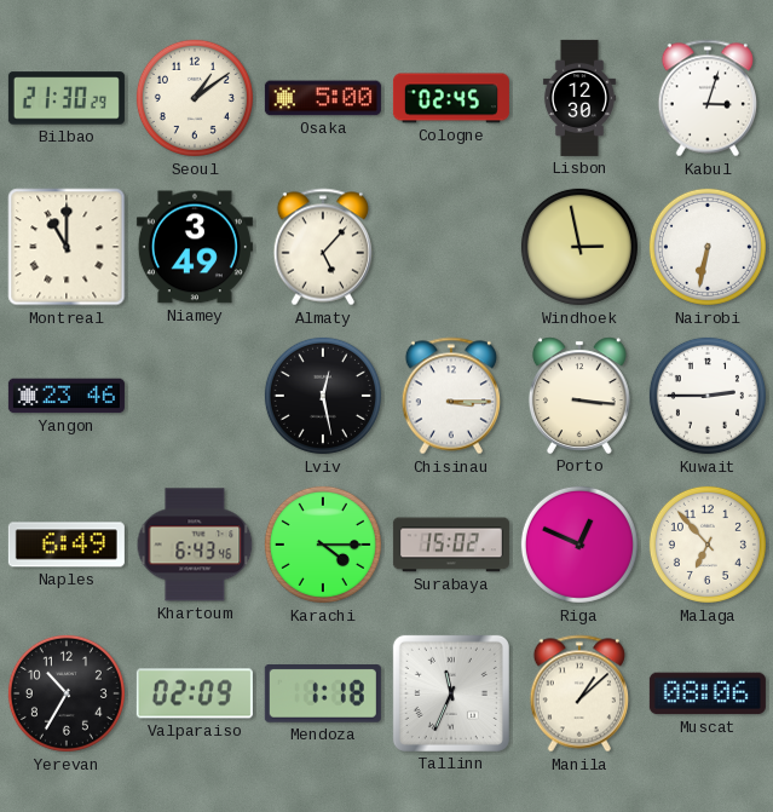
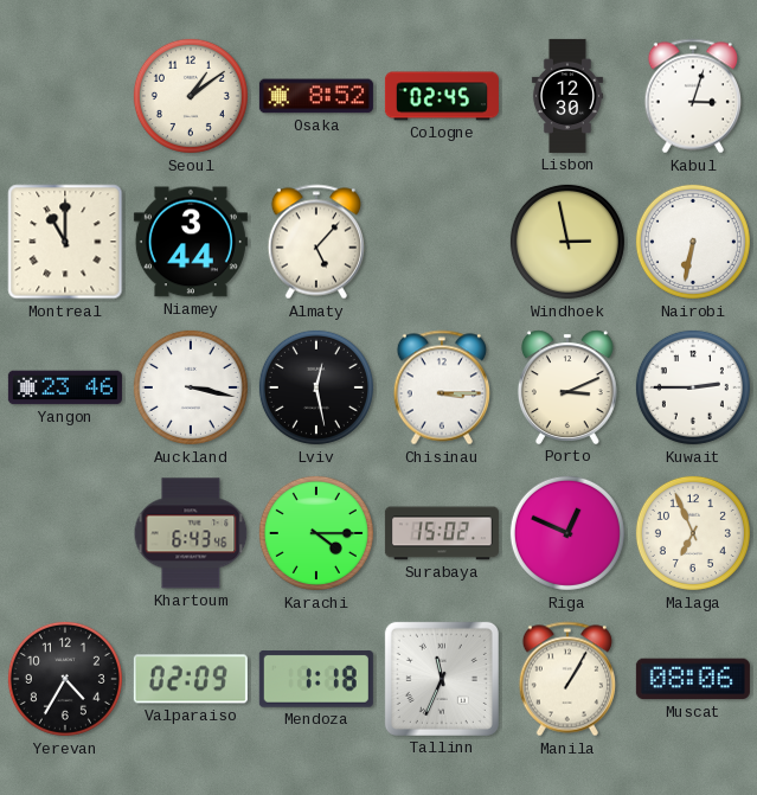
Bilbao: 21:30 -> none (67, 98)
Osaka: 5:00 -> 8:52 (316, 96)
Niamey: 3:49 -> 3:44 (191, 242)
Auckland: none -> 3:17 (191, 387)
Porto: 3:16 -> 3:11 (567, 387)
Naples: 6:49 -> none (67, 545)
Malaga: 6:53 -> 6:56 (693, 533)
Yerevan: 10:35 -> 4:35 (65, 679)
Manila: 1:08 -> 1:05 (566, 679)
